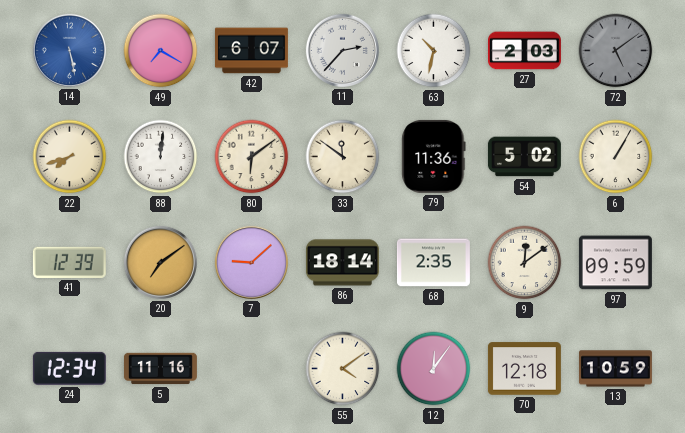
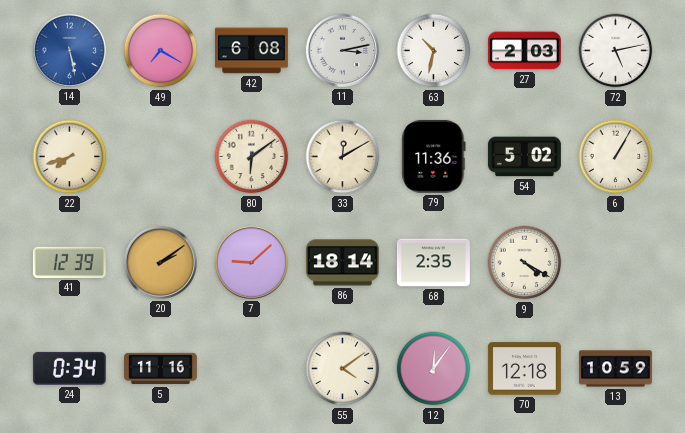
42: 6:07 -> 6:08 (251, 51)
11: 2:37 -> 3:13 (342, 50)
72: 5:09 -> 5:13 (616, 51)
72 dial: grey -> white (616, 51)
88: 12:01 -> none (161, 157)
33: 11:51 -> 12:10 (343, 157)
20: 7:09 -> 2:09 (160, 262)
9: 12:09 -> 4:20 (525, 263)
97: 09:59 -> none (615, 263)
24: 12:34 -> 0:34 (69, 368)
